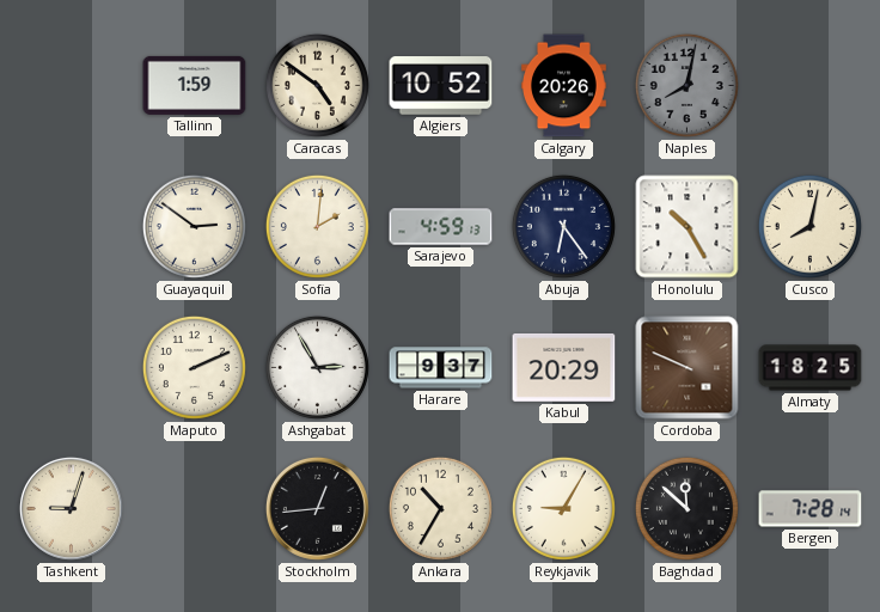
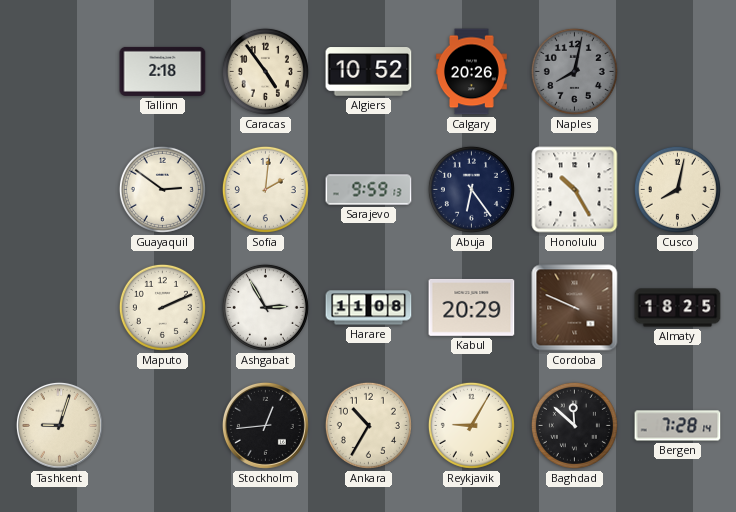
Tallinn: 1:59 -> 2:18 (163, 71)
Caracas: 4:51 -> 4:54 (265, 71)
Sarajevo: 4:59 -> 9:59 (369, 190)
Harare: 9:37 -> 11:08 (369, 308)
